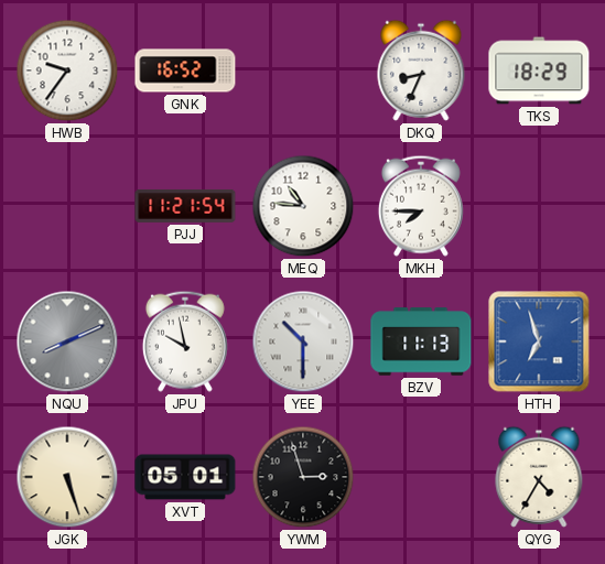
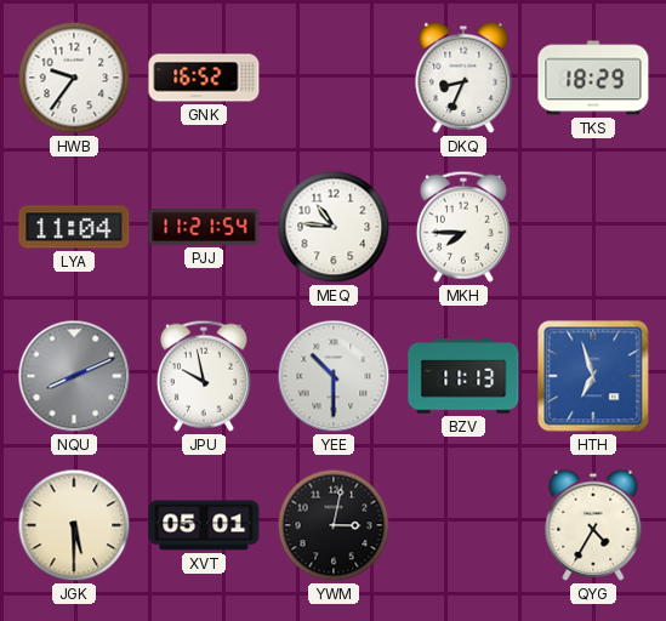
LYA: none -> 11:04 (74, 227)
JGK: 5:27 -> 5:30 (74, 525)
YWM: 2:57 -> 3:02 (334, 525)
